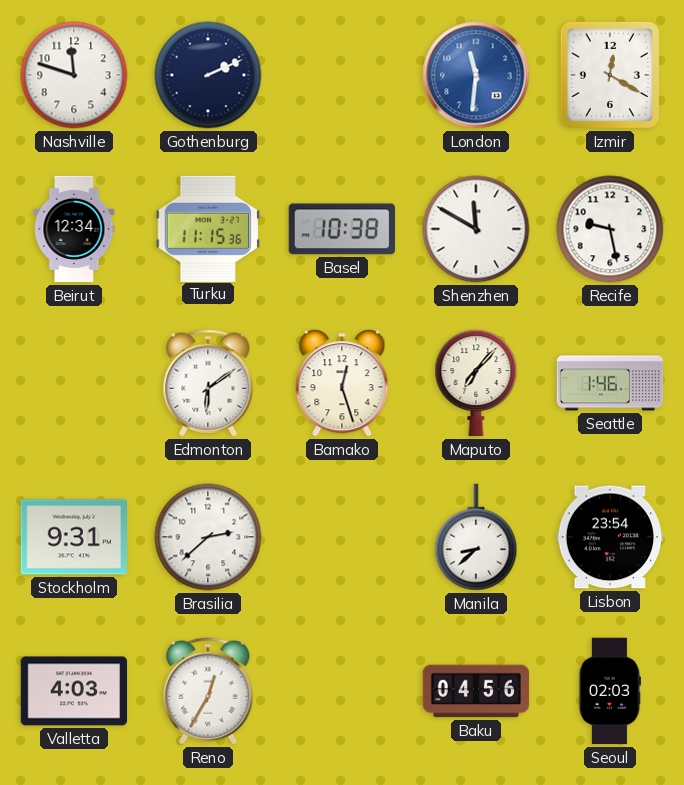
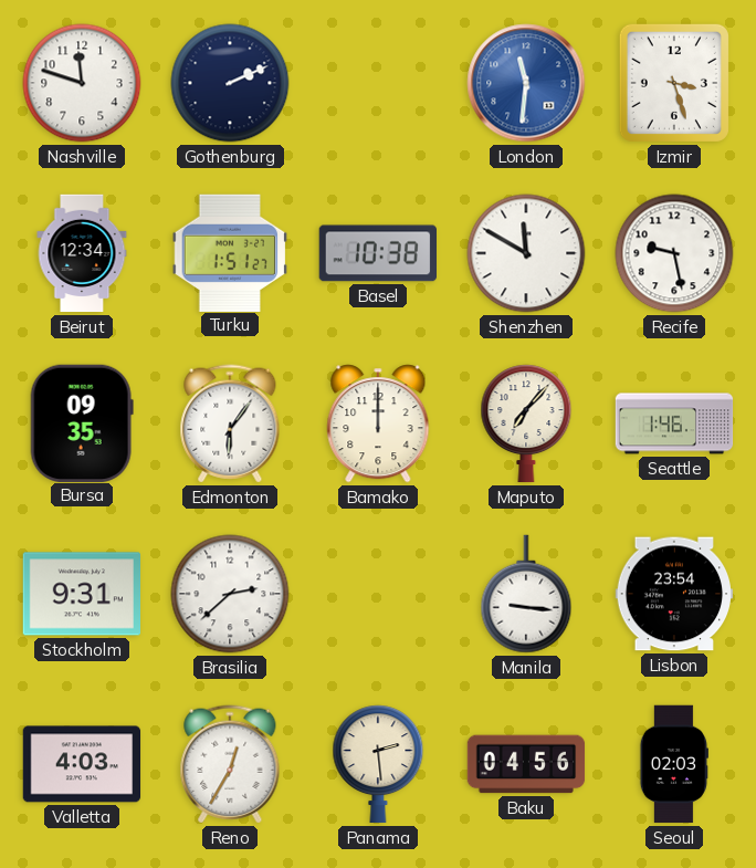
Izmir: 12:20 -> 3:27 (674, 83)
Turku: 11:15 -> 1:51 (230, 252)
Bursa: none -> 09:35 (82, 422)
Edmonton: 6:09 -> 6:06 (230, 423)
Bamako: 12:27 -> 12:00 (378, 423)
Manila: 8:38 -> 9:16 (526, 594)
Panama: none -> 2:29 (378, 764)
